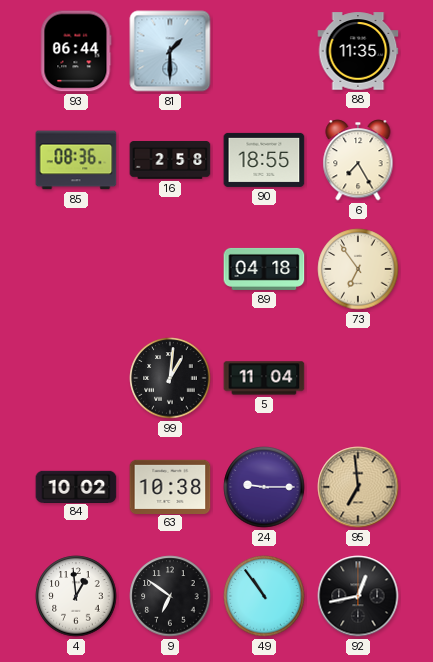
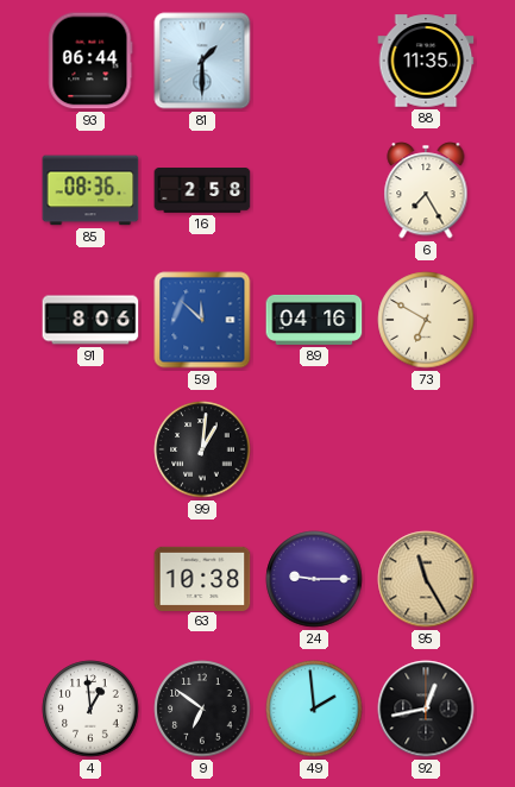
90: 18:55 -> none (264, 160)
91: none -> 8:06 (90, 320)
59: none -> 11:52 (202, 320)
89: 04:18 -> 04:16 (314, 320)
73: 6:54 -> 6:50 (426, 320)
5: 11:04 -> none (264, 378)
84: 10:02 -> none (76, 486)
95: 6:59 -> 11:25 (426, 579)
49: 10:54 -> 1:59 (314, 709)
